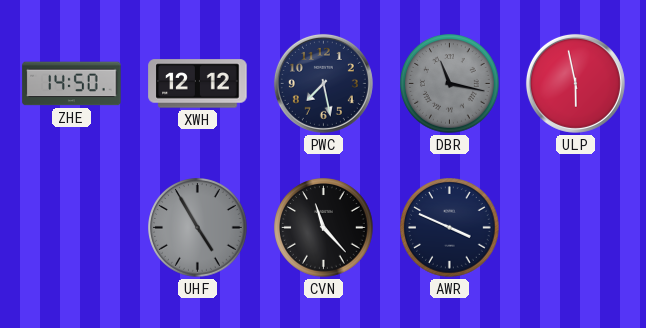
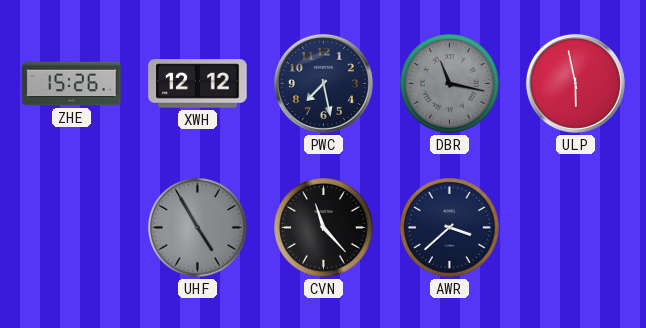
ZHE: 14:50 -> 15:26 (72, 84)
AWR: 3:49 -> 3:38 (450, 228)
